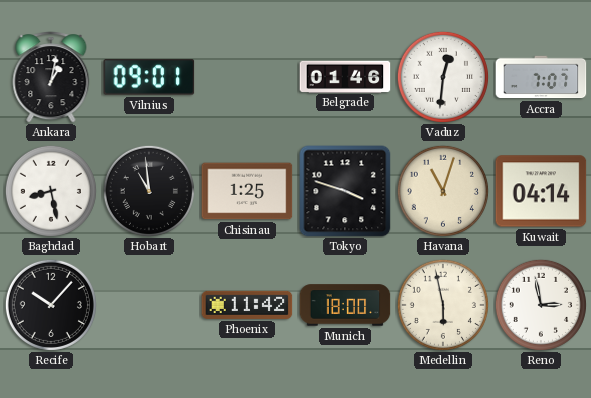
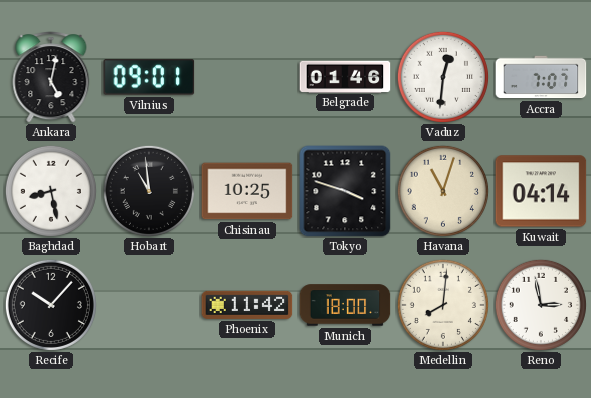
Ankara: 1:02 -> 5:02 (51, 77)
Chisinau: 1:25 -> 10:25 (247, 191)
Medellin: 5:58 -> 8:01 (443, 305)
